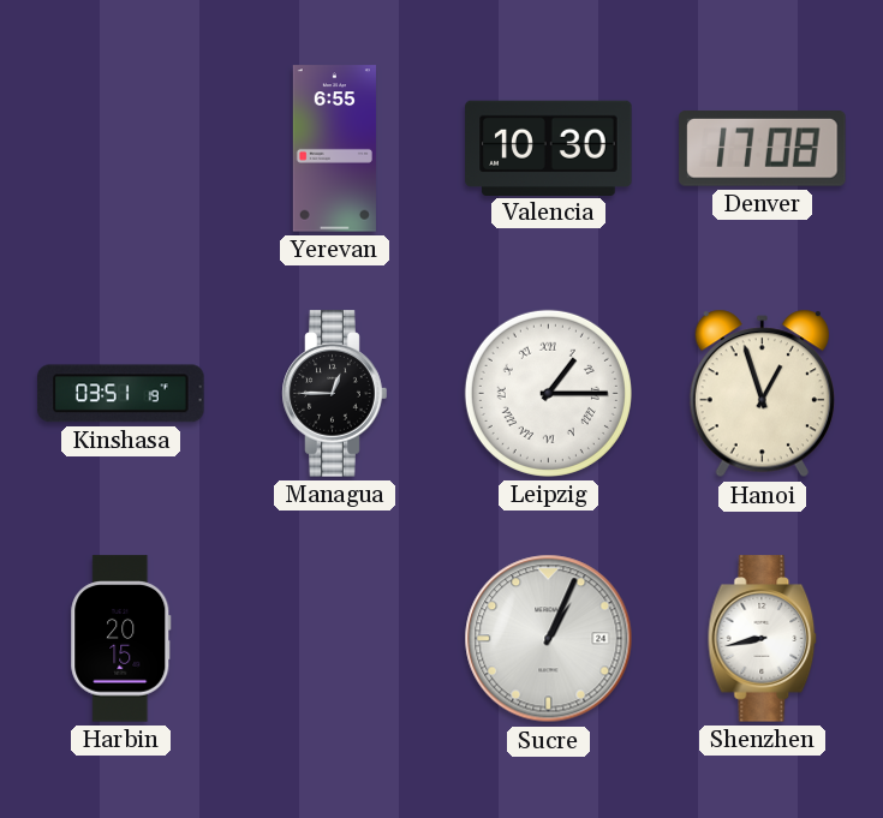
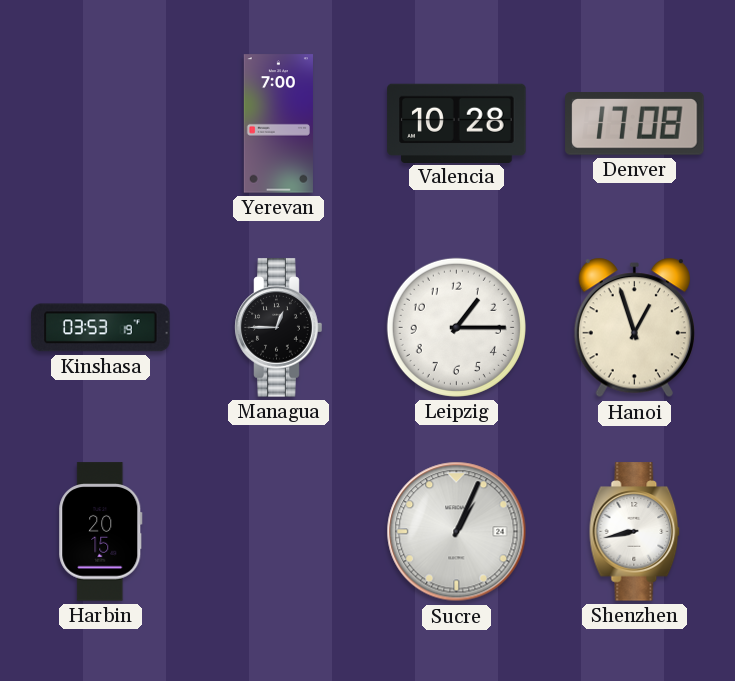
Yerevan: 6:55 -> 7:00 (278, 124)
Valencia: 10:30 -> 10:28 (457, 123)
Kinshasa: 03:51 -> 03:53 (101, 328)
Leipzig numerals: Roman -> Arabic (456, 327)
